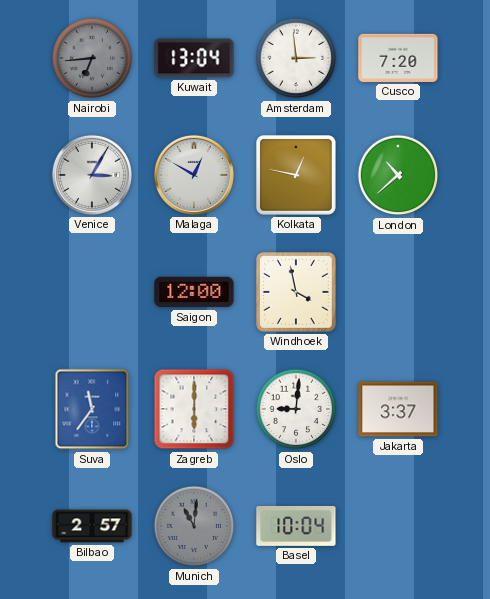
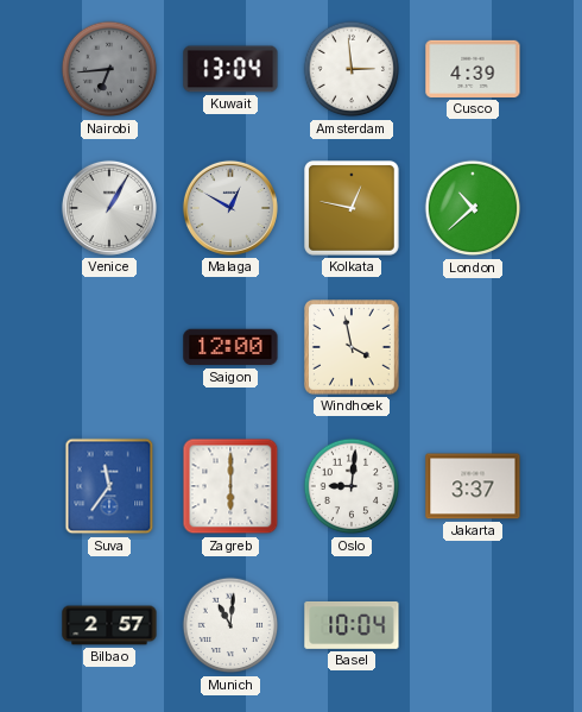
Cusco: 7:20 -> 4:39 (473, 69)
Venice: 3:05 -> 1:05 (109, 208)
Munich dial: grey -> white (230, 625)
